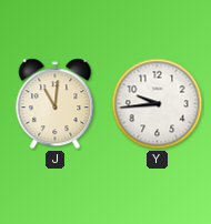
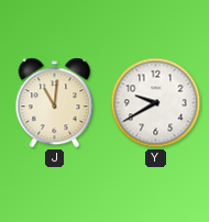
Y: 9:44 -> 9:40 (156, 103)
